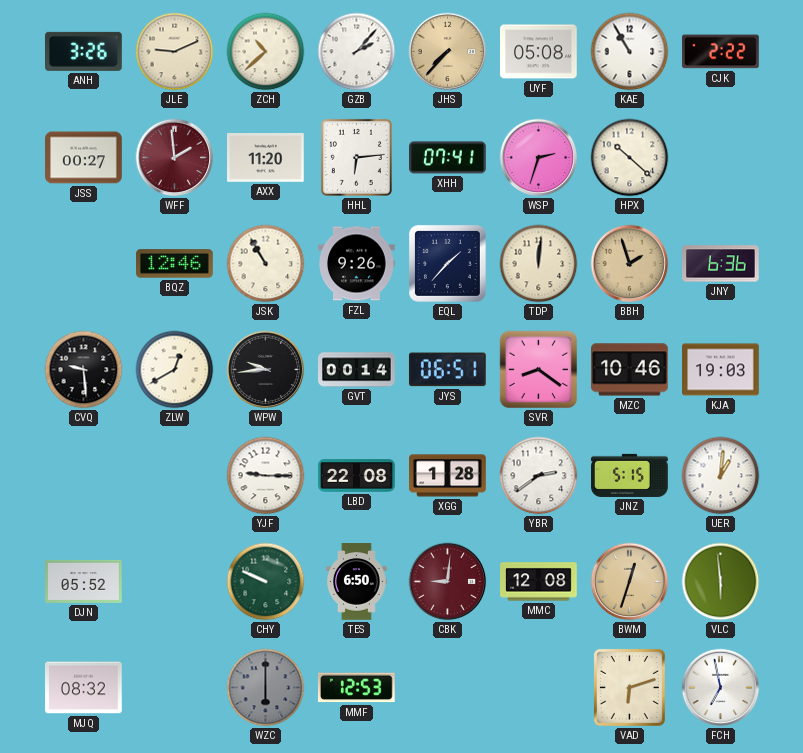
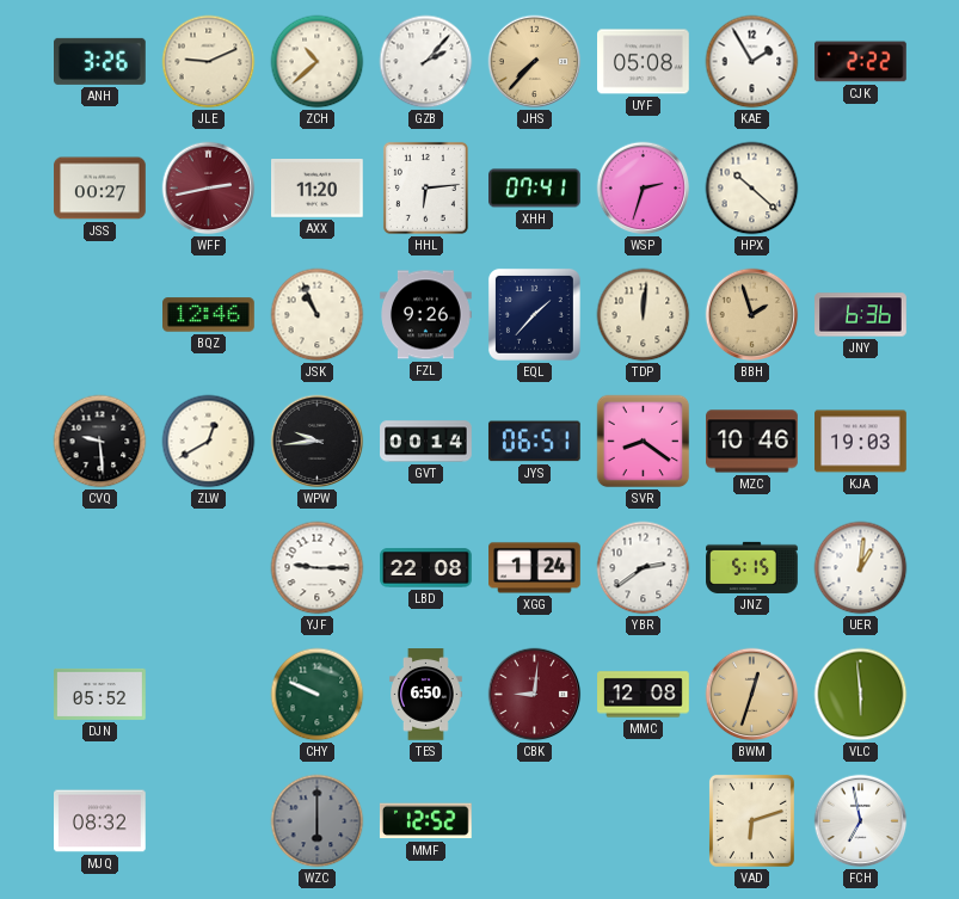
KAE: 10:55 -> 1:55 (752, 62)
WFF: 1:59 -> 2:43 (209, 189)
JSK: 10:55 -> 10:56 (318, 315)
XGG: 1:28 -> 1:24 (535, 568)
MMF: 12:53 -> 12:52 (425, 821)
